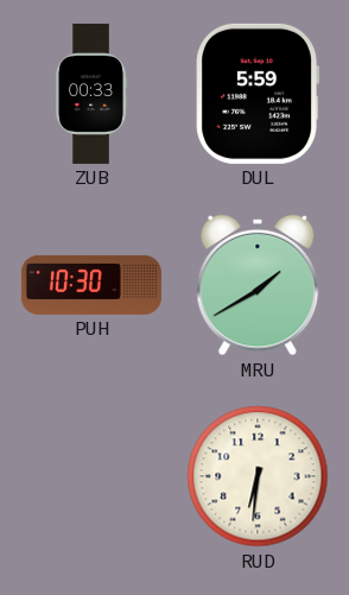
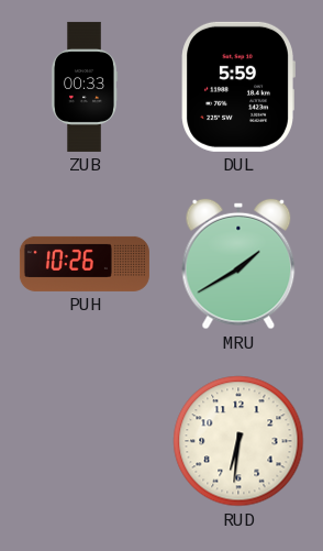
PUH: 10:30 -> 10:26 (85, 264)
